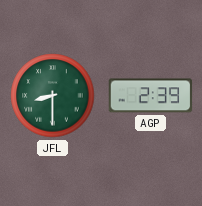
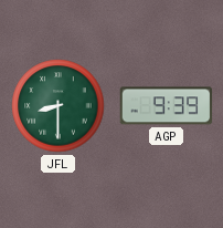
AGP: 2:39 -> 9:39 (167, 106)
